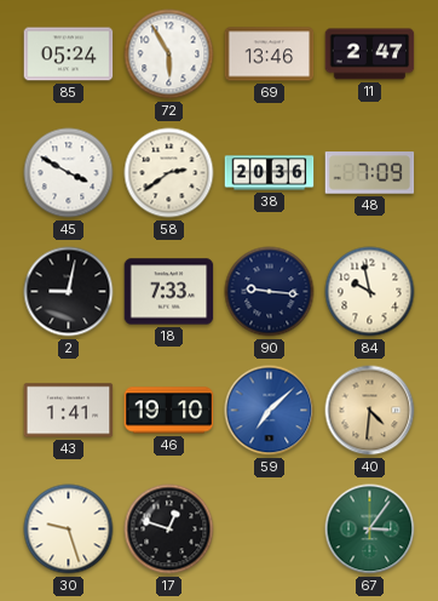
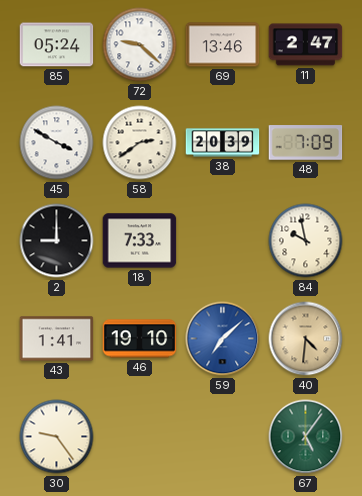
72: 5:55 -> 9:22 (140, 45)
38: 20:36 -> 20:39 (223, 143)
2: 9:02 -> 9:00 (57, 241)
90: 9:16 -> none (270, 292)
30: 9:27 -> 9:24 (57, 437)
17: 12:48 -> none (169, 530)
67: 3:06 -> 5:06 (306, 437)
